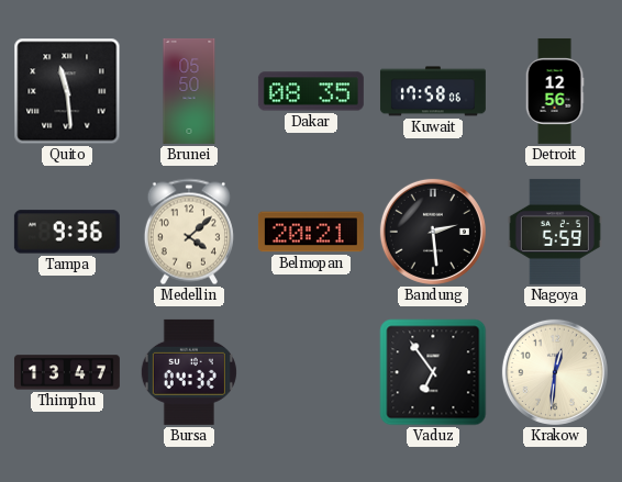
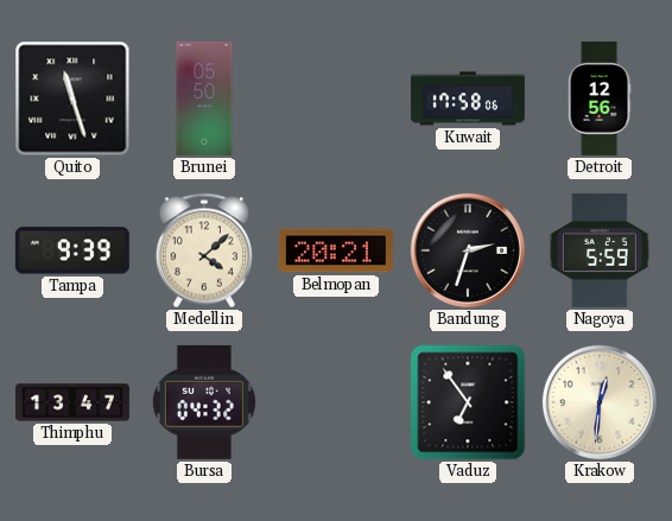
Quito: 11:29 -> 11:27 (72, 99)
Dakar: 08:35 -> none (311, 91)
Tampa: 9:36 -> 9:39 (72, 250)
Bandung: 2:29 -> 2:33 (468, 250)
